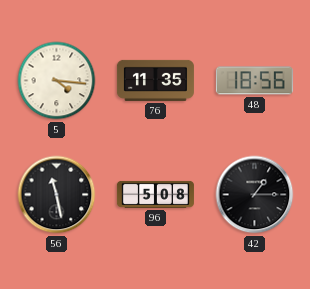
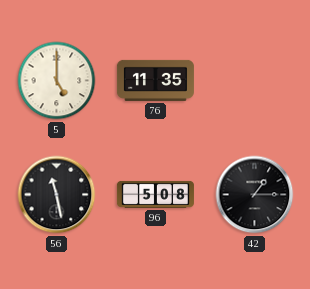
5: 4:16 -> 5:00 (57, 81)
48: 18:56 -> none (254, 81)
